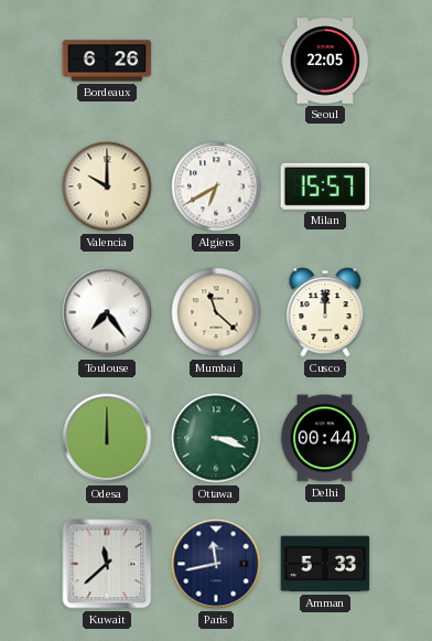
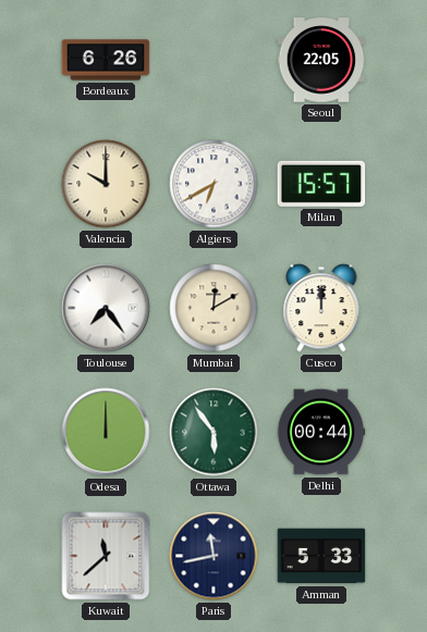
Mumbai: 11:22 -> 12:10 (213, 308)
Ottawa: 3:18 -> 5:54 (213, 432)
